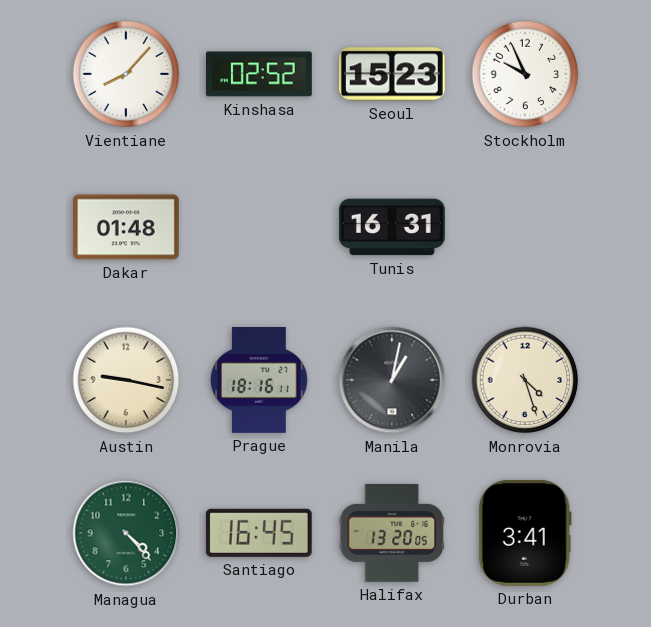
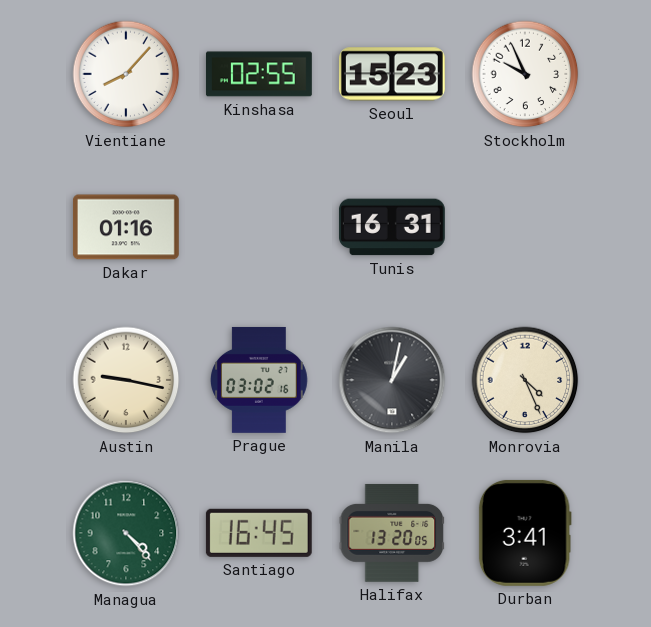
Kinshasa: 02:52 -> 02:55 (259, 74)
Dakar: 01:48 -> 01:16 (126, 227)
Prague: 18:16 -> 03:02 (259, 380)
Monrovia: 4:27 -> 4:26 (525, 380)
